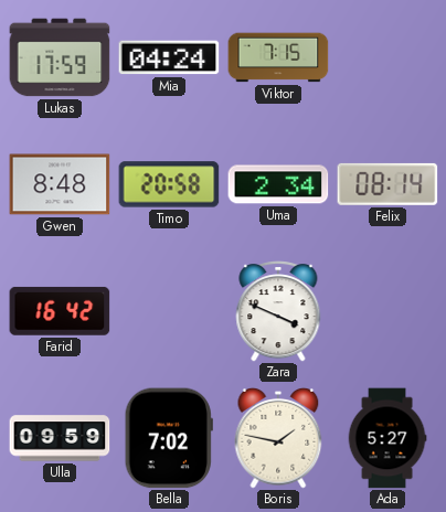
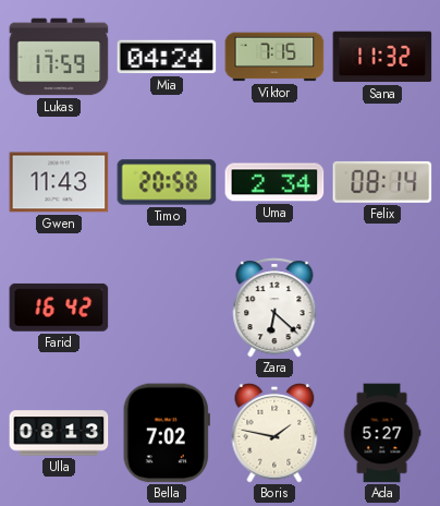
Sana: none -> 11:32 (382, 57)
Gwen: 8:48 -> 11:43 (59, 182)
Zara: 3:49 -> 6:22 (274, 308)
Ulla: 09:59 -> 08:13 (59, 433)
